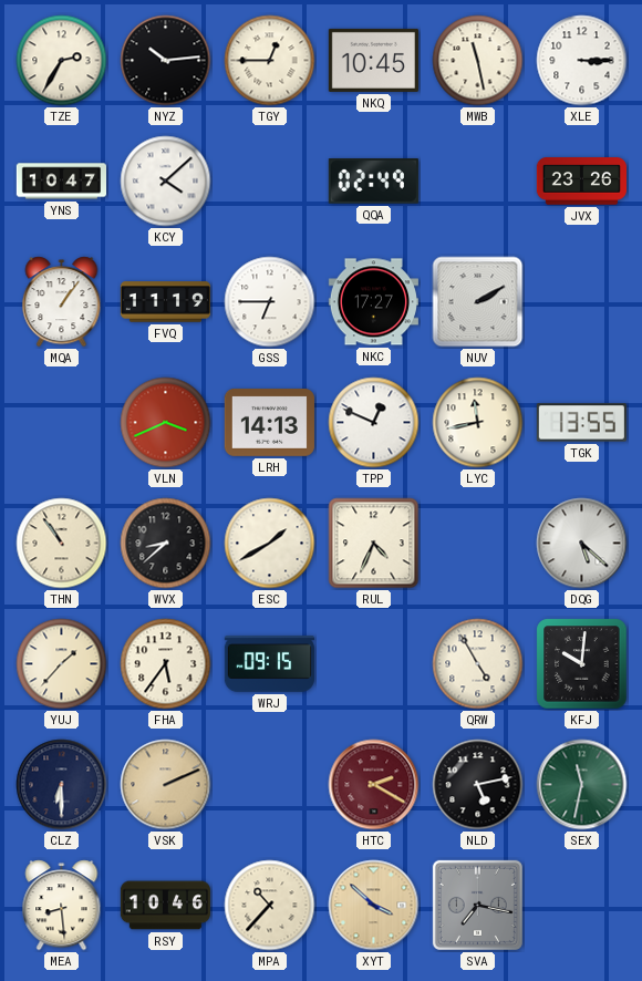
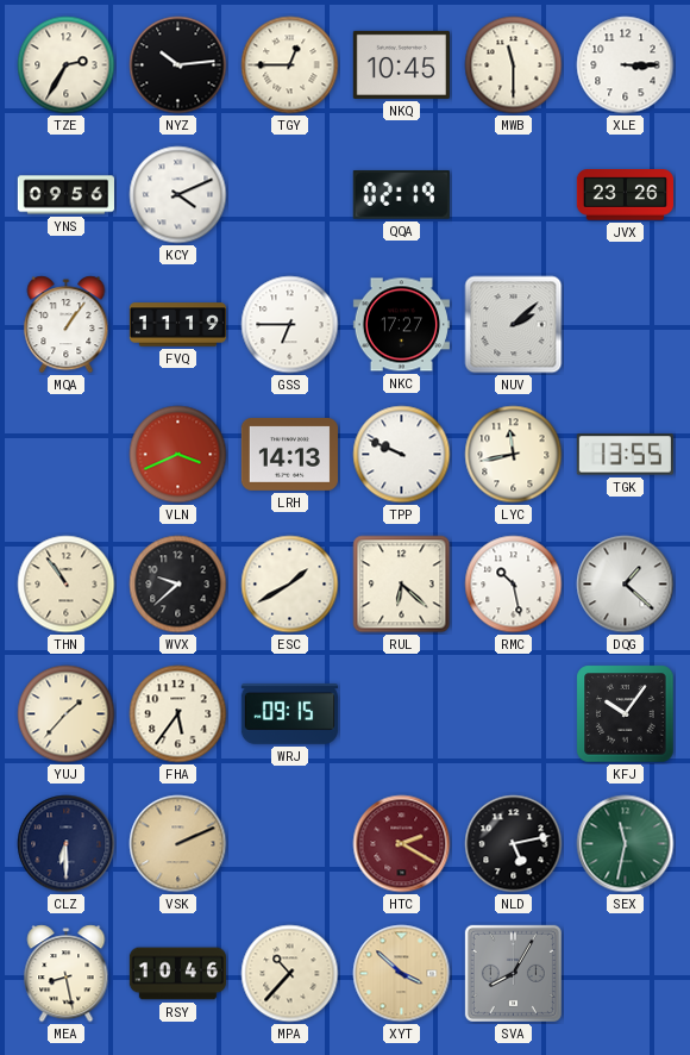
MWB: 11:28 -> 11:30 (514, 65)
YNS: 10:47 -> 09:56 (65, 195)
KCY: 4:08 -> 4:11 (178, 195)
QQA: 02:49 -> 02:19 (401, 195)
NUV: 2:10 -> 2:08 (514, 325)
TPP: 12:49 -> 9:49 (402, 455)
WVX: 8:38 -> 9:38 (178, 585)
RUL: 4:34 -> 6:22 (402, 585)
RMC: none -> 10:28 (514, 585)
DQG: 5:22 -> 1:22 (626, 585)
QRW: 4:55 -> none (478, 664)
KFJ: 10:01 -> 10:06 (626, 714)
MEA: 8:29 -> 8:28 (67, 974)
SVA: 7:17 -> 8:05 (513, 973)
